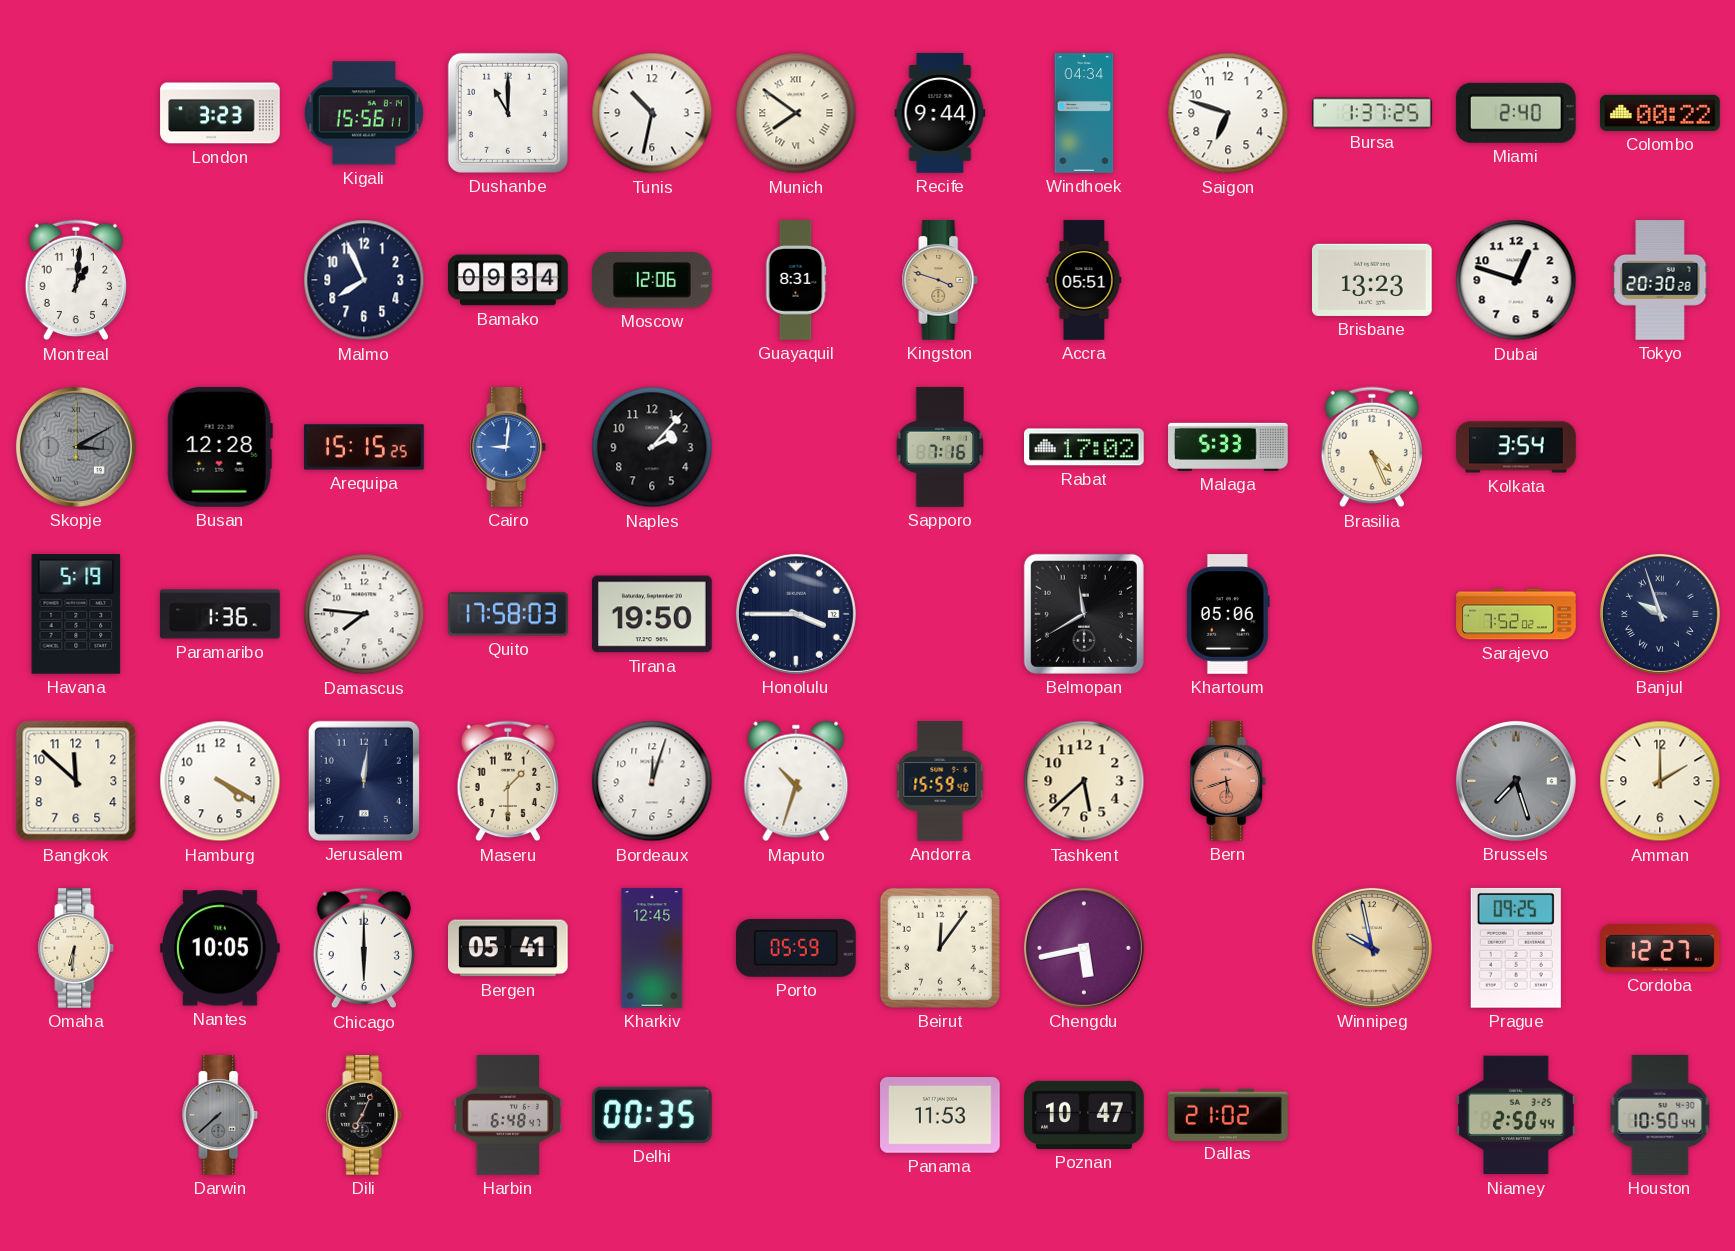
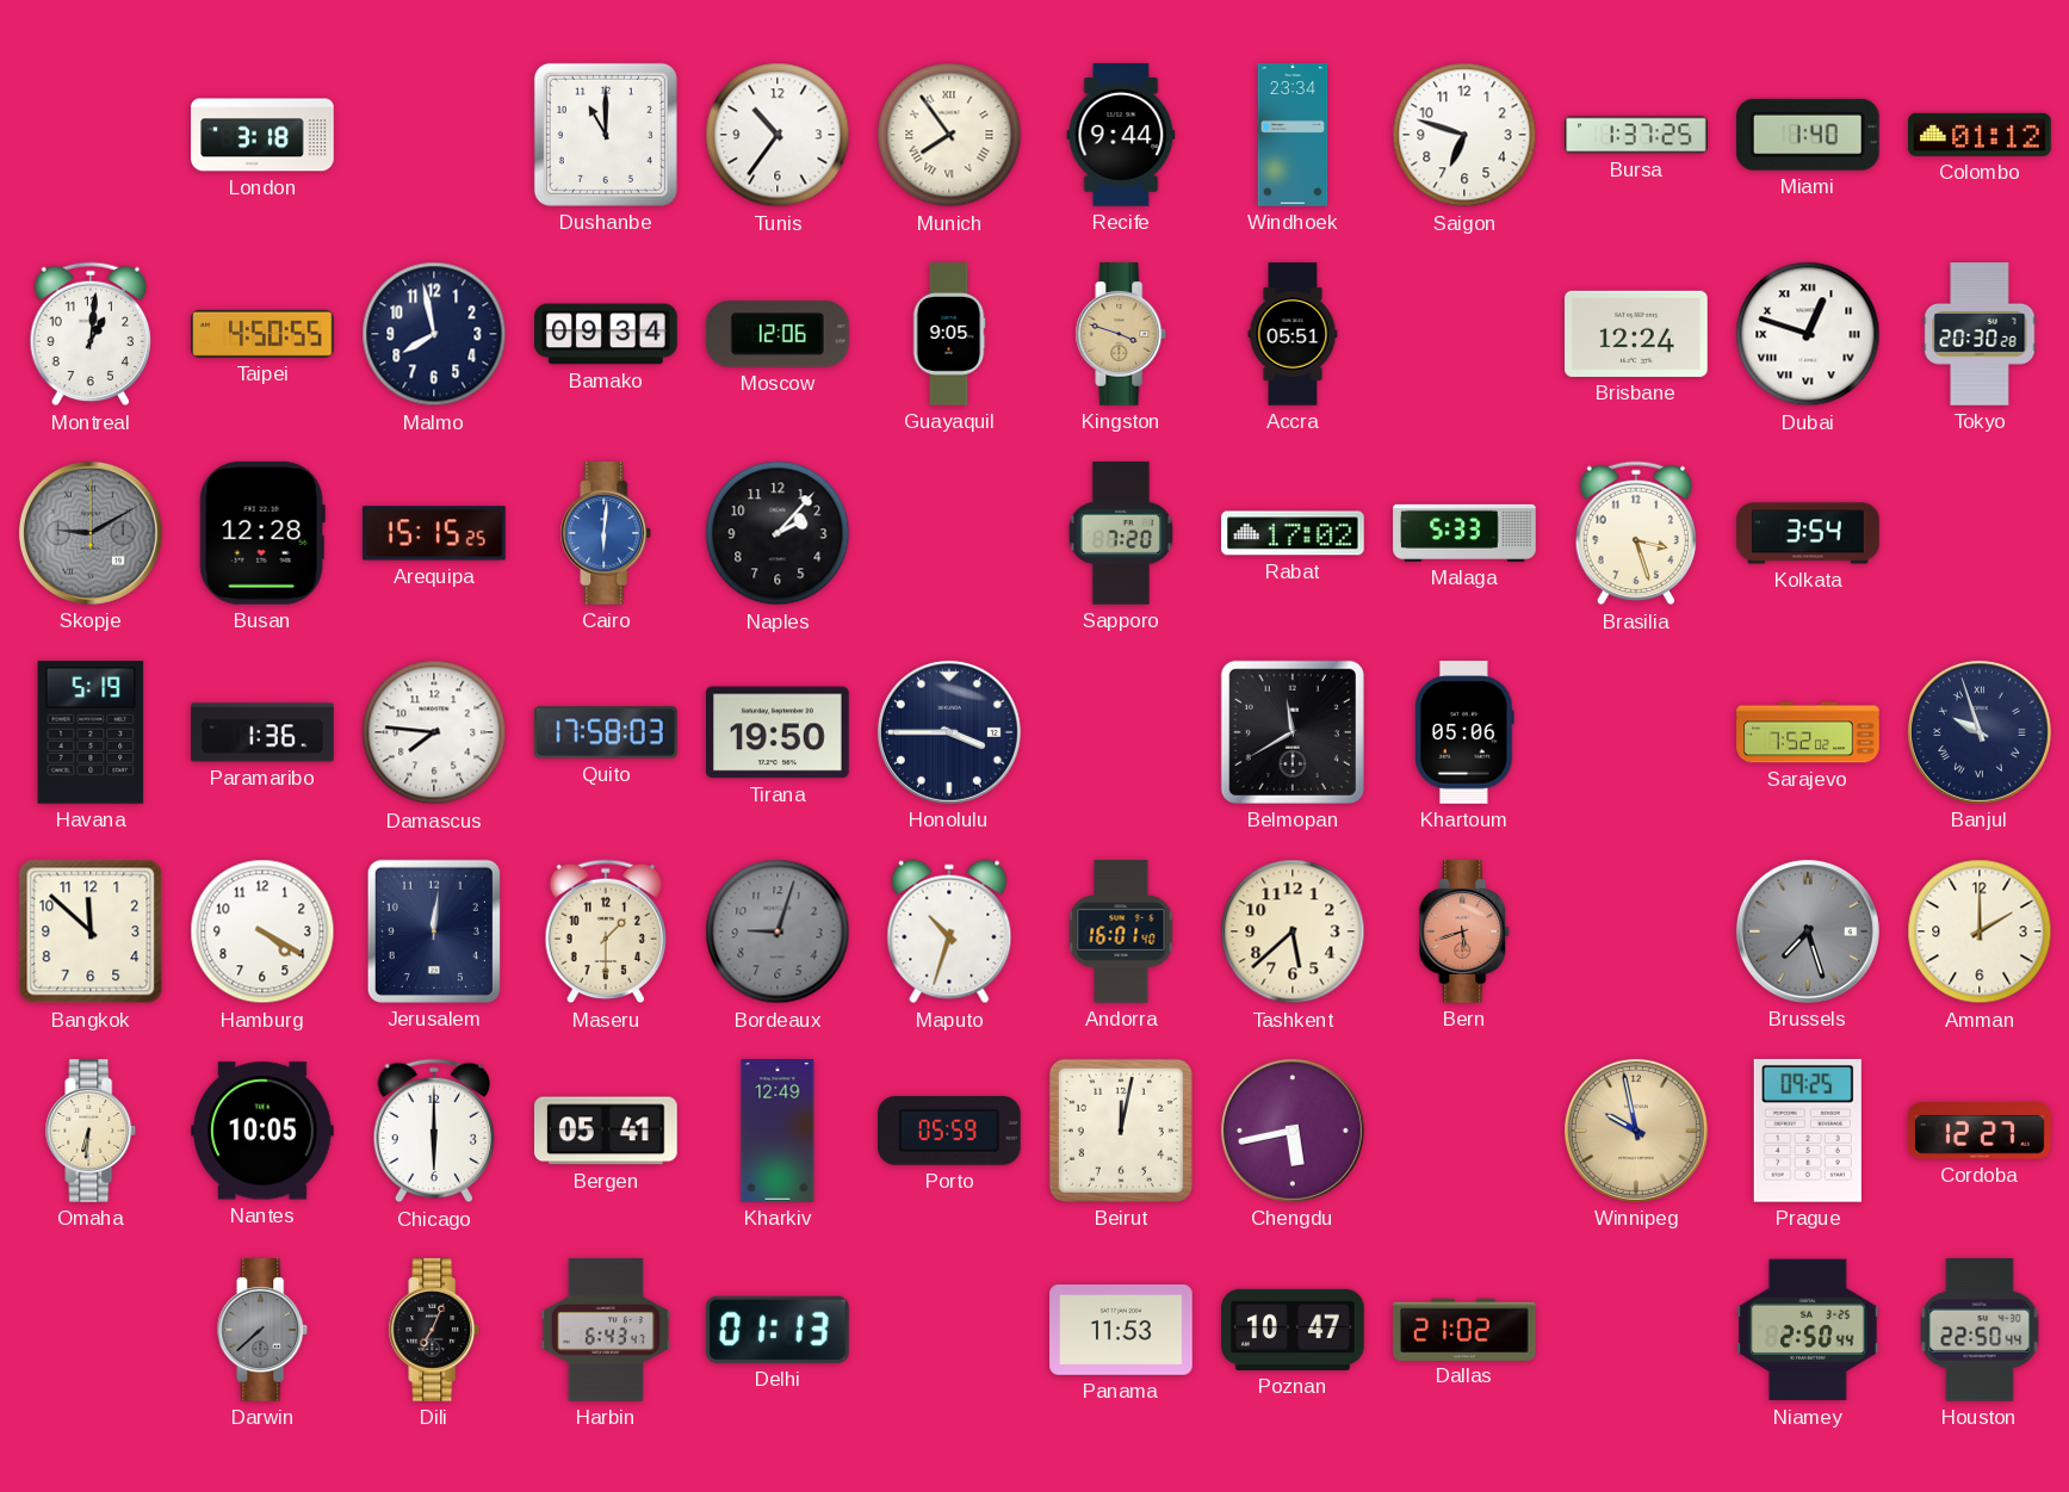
London: 3:23 -> 3:18 (262, 135)
Kigali: 15:56 -> none (364, 113)
Tunis: 10:32 -> 10:36 (778, 135)
Munich: 7:51 -> 7:54 (949, 135)
Windhoek: 04:34 -> 23:34 (1293, 135)
Miami: 2:40 -> 1:40 (1808, 135)
Colombo: 00:22 -> 01:12 (1980, 135)
Taipei: none -> 4:50 (264, 334)
Malmo: 7:56 -> 7:58 (434, 334)
Guayaquil: 8:31 -> 9:05 (949, 334)
Brisbane: 13:23 -> 12:24 (1637, 334)
Dubai numerals: Arabic -> Roman (1808, 334)
Skopje: 3:10 -> 9:10 (91, 533)
Cairo: 9:01 -> 6:01 (606, 533)
Sapporo: 7:16 -> 7:20 (1121, 533)
Brasilia: 4:26 -> 3:27 (1635, 533)
Bordeaux: 12:03 -> 9:03 (778, 931)
Bordeaux dial: white -> grey (778, 931)
Andorra: 15:59 -> 16:01 (1121, 931)
Kharkiv: 12:45 -> 12:49 (778, 1131)
Beirut: 12:06 -> 12:02 (1121, 1131)
Harbin: 6:48 -> 6:43 (606, 1330)
Delhi: 00:35 -> 01:13 (778, 1330)
Houston: 10:50 -> 22:50 (1980, 1331)
